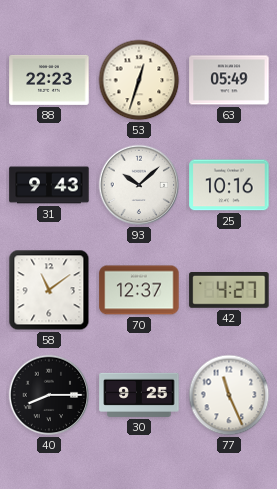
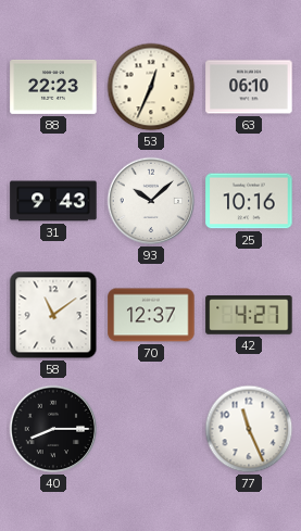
53: 12:33 -> 12:34 (151, 87)
63: 05:49 -> 06:10 (249, 87)
30: 9:25 -> none (139, 395)
